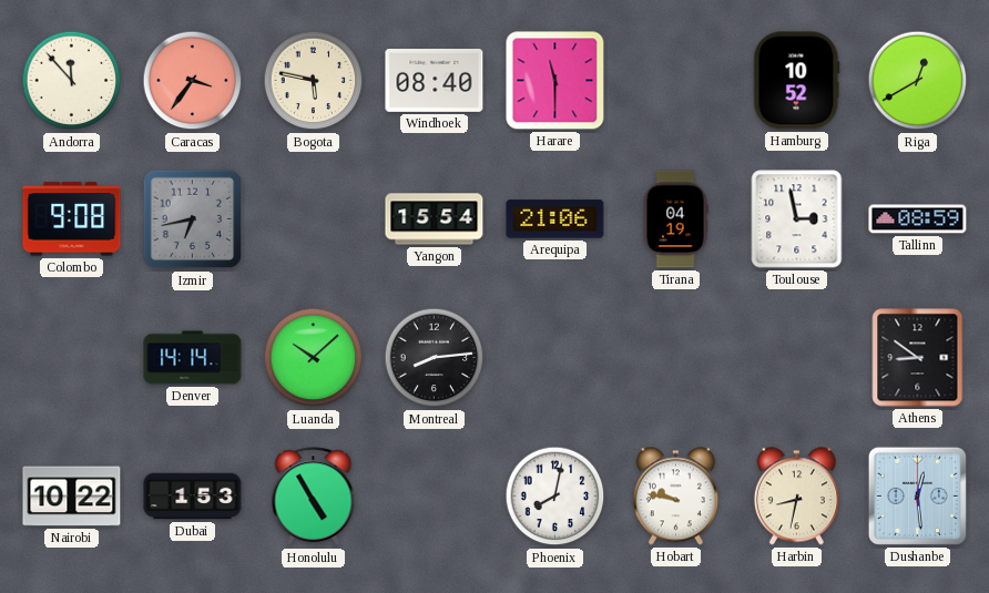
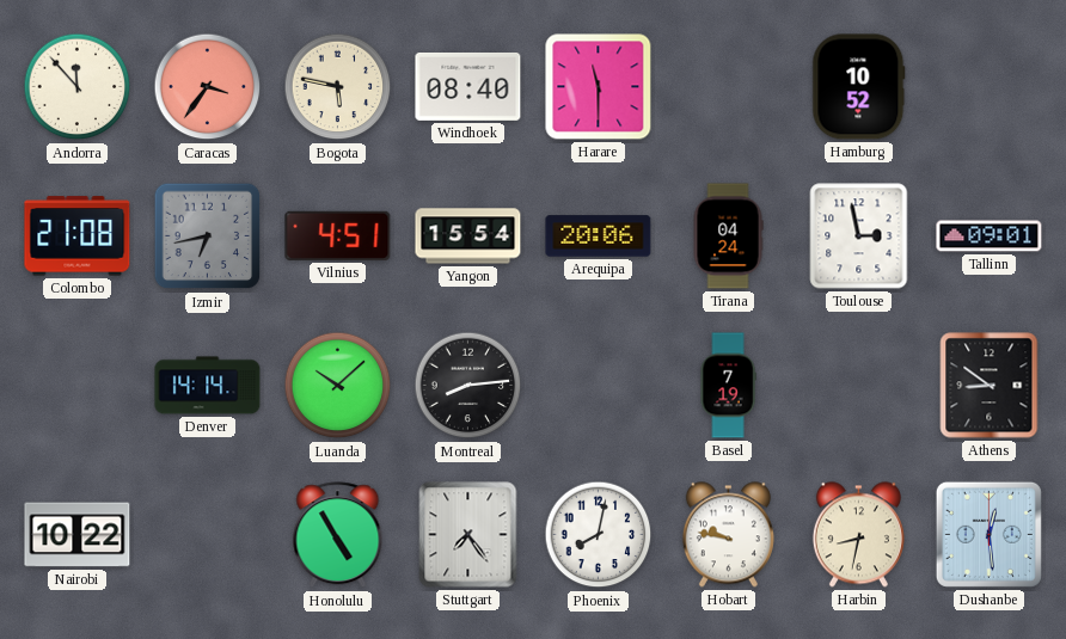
Riga: 12:40 -> none (918, 81)
Colombo: 9:08 -> 21:08 (78, 236)
Vilnius: none -> 4:51 (338, 235)
Arequipa: 21:06 -> 20:06 (599, 236)
Tirana: 04:19 -> 04:24 (728, 236)
Tallinn: 08:59 -> 09:01 (990, 236)
Basel: none -> 7:19 (728, 386)
Dubai: 1:53 -> none (193, 497)
Stuttgart: none -> 7:24 (468, 535)
